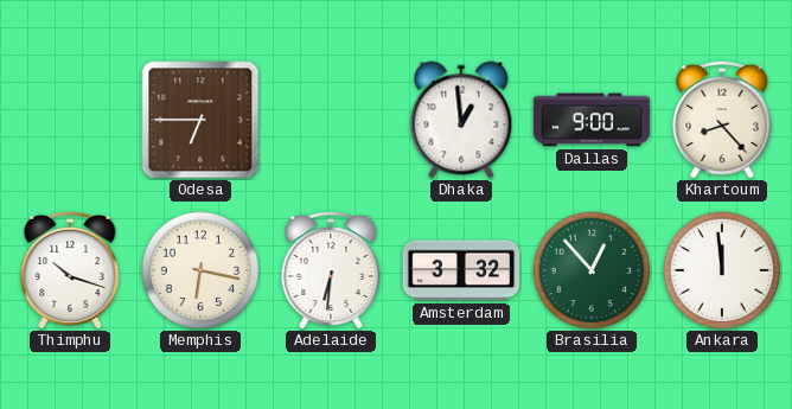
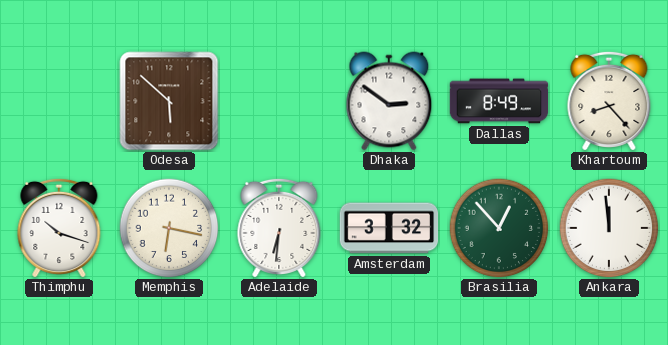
Odesa: 6:45 -> 5:52 (169, 101)
Dhaka: 12:59 -> 2:51 (389, 101)
Dallas: 9:00 -> 8:49 (499, 101)
